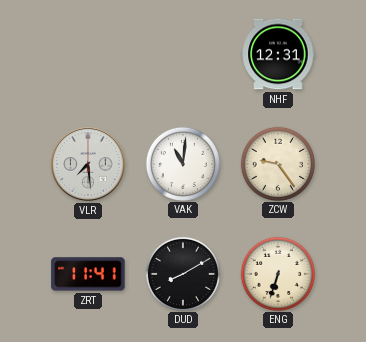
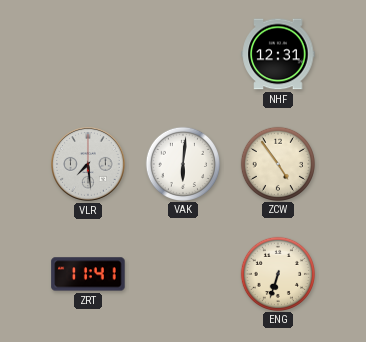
VAK: 11:01 -> 6:01 (182, 163)
ZCW: 9:24 -> 4:54 (277, 163)
DUD: 8:10 -> none (182, 273)
